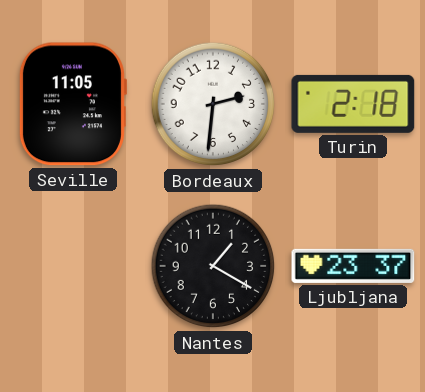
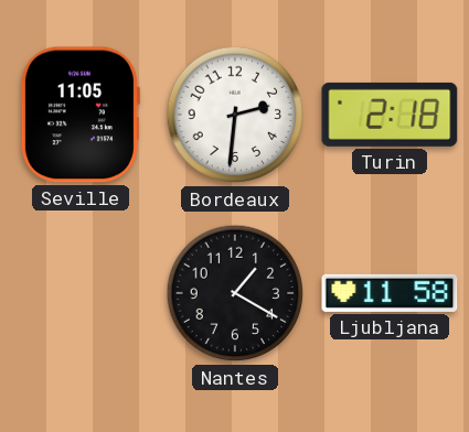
Ljubljana: 23:37 -> 11:58 (390, 293)
